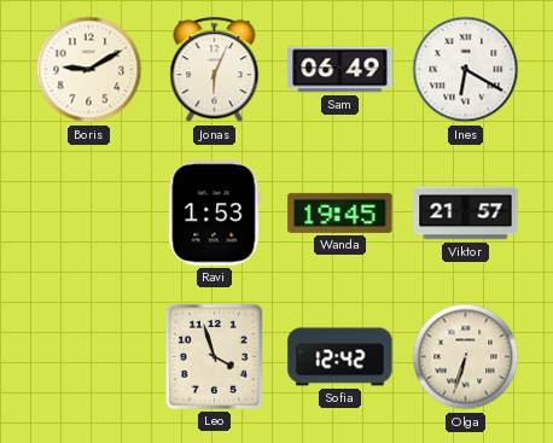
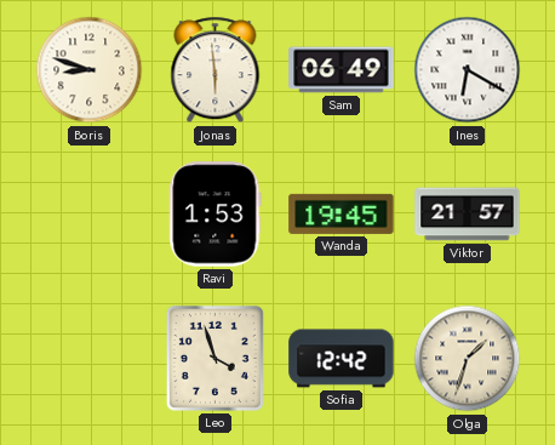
Boris: 9:10 -> 8:48 (90, 70)
Jonas: 6:04 -> 5:59 (216, 70)
Olga: 6:33 -> 1:33 (468, 359)
